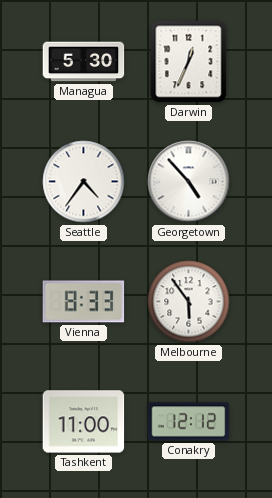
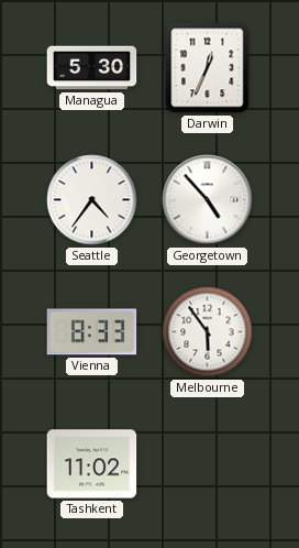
Tashkent: 11:00 -> 11:02 (92, 464)
Conakry: 12:12 -> none (189, 422)
